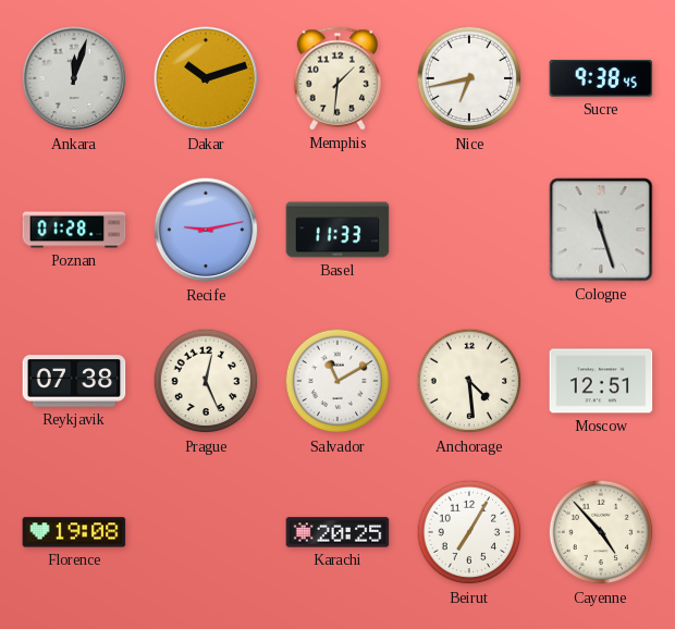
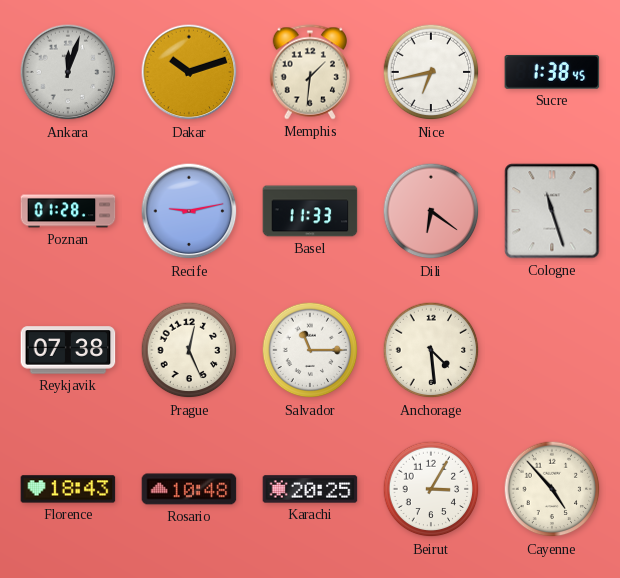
Sucre: 9:38 -> 1:38 (552, 72)
Dili: none -> 6:21 (431, 211)
Salvador: 11:10 -> 11:15 (310, 350)
Moscow: 12:51 -> none (601, 381)
Florence: 19:08 -> 18:43 (68, 489)
Rosario: none -> 10:48 (189, 489)
Beirut: 7:05 -> 3:05 (431, 489)
